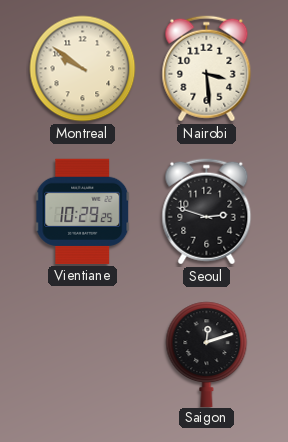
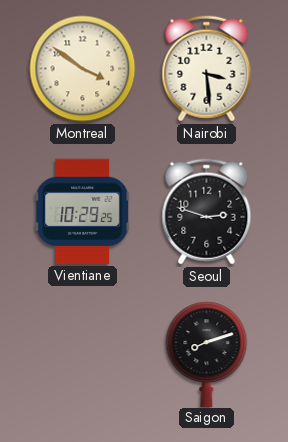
Montreal: 9:51 -> 3:51 (83, 69)
Saigon: 12:12 -> 8:12 (207, 354)
